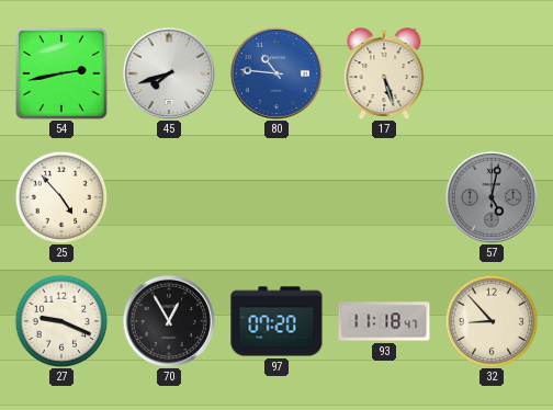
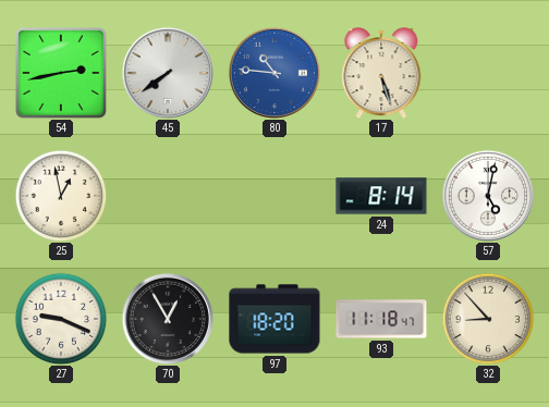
45: 7:42 -> 7:39 (167, 72)
25: 4:53 -> 12:58 (61, 196)
24: none -> 8:14 (381, 196)
57 dial: grey -> white (487, 195)
97: 07:20 -> 18:20 (274, 319)
